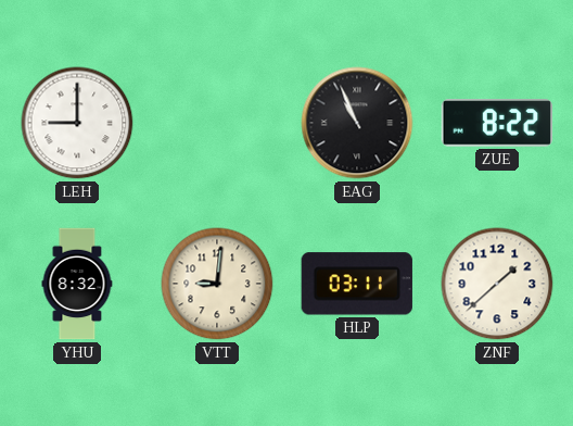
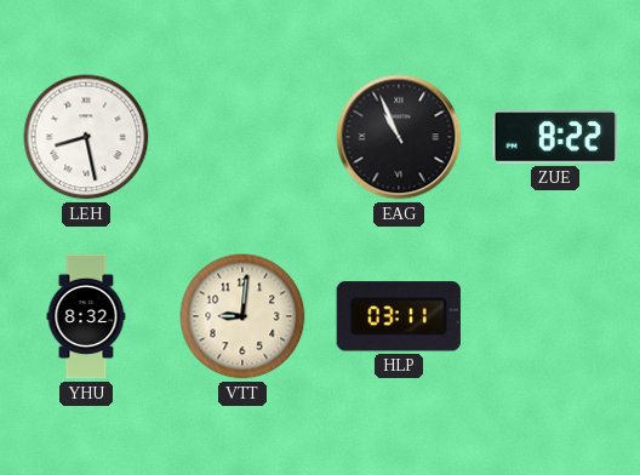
LEH: 9:00 -> 8:28 (86, 137)
ZNF: 1:38 -> none (497, 284)
